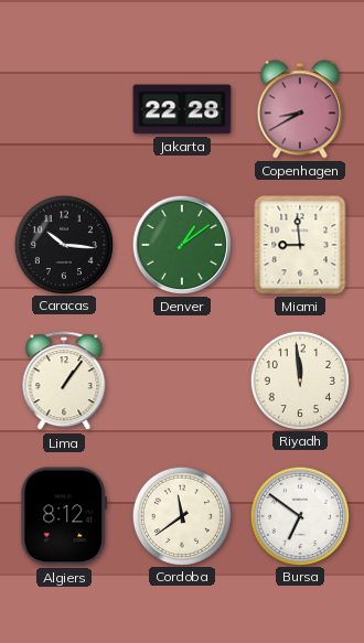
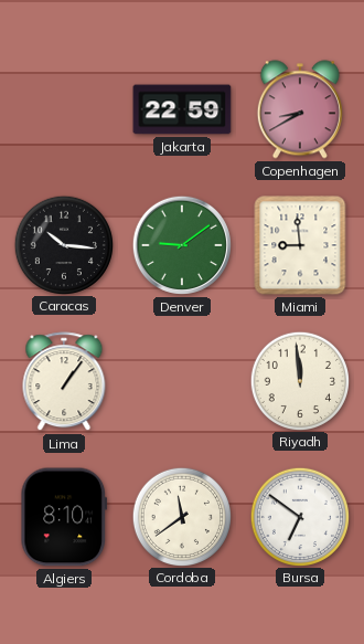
Jakarta: 22:28 -> 22:59 (182, 109)
Denver: 1:09 -> 9:09 (181, 245)
Algiers: 8:12 -> 8:10 (64, 517)
